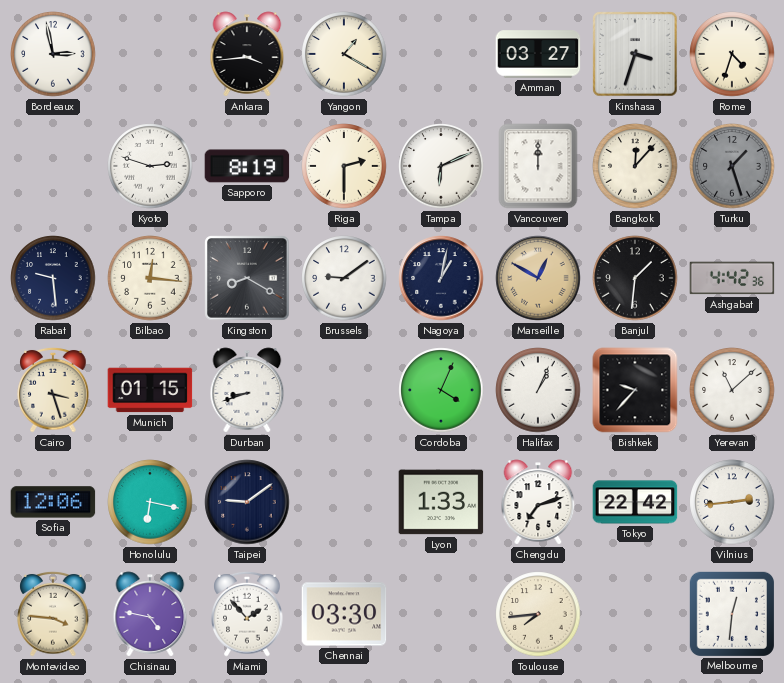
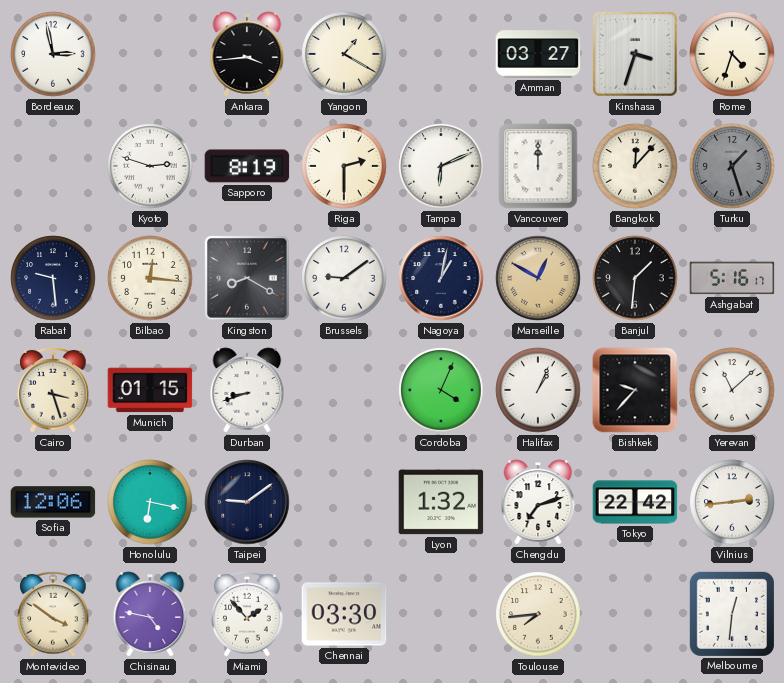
Ashgabat: 4:42 -> 5:16 (732, 278)
Lyon: 1:33 -> 1:32 (441, 502)
Montevideo: 3:46 -> 3:51 (53, 614)
